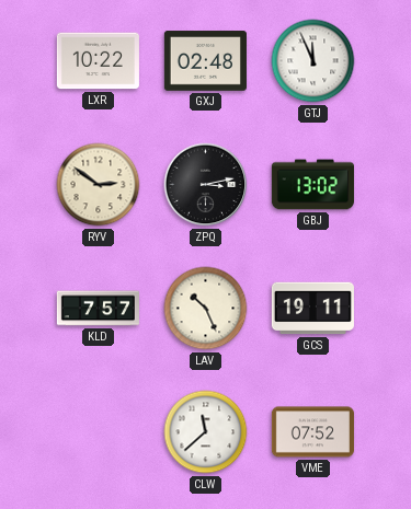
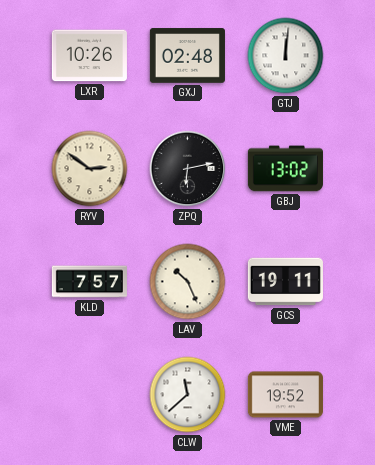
LXR: 10:22 -> 10:26 (89, 56)
GTJ: 11:56 -> 12:01 (286, 56)
ZPQ: 3:13 -> 6:13 (188, 169)
VME: 07:52 -> 19:52 (285, 395)
